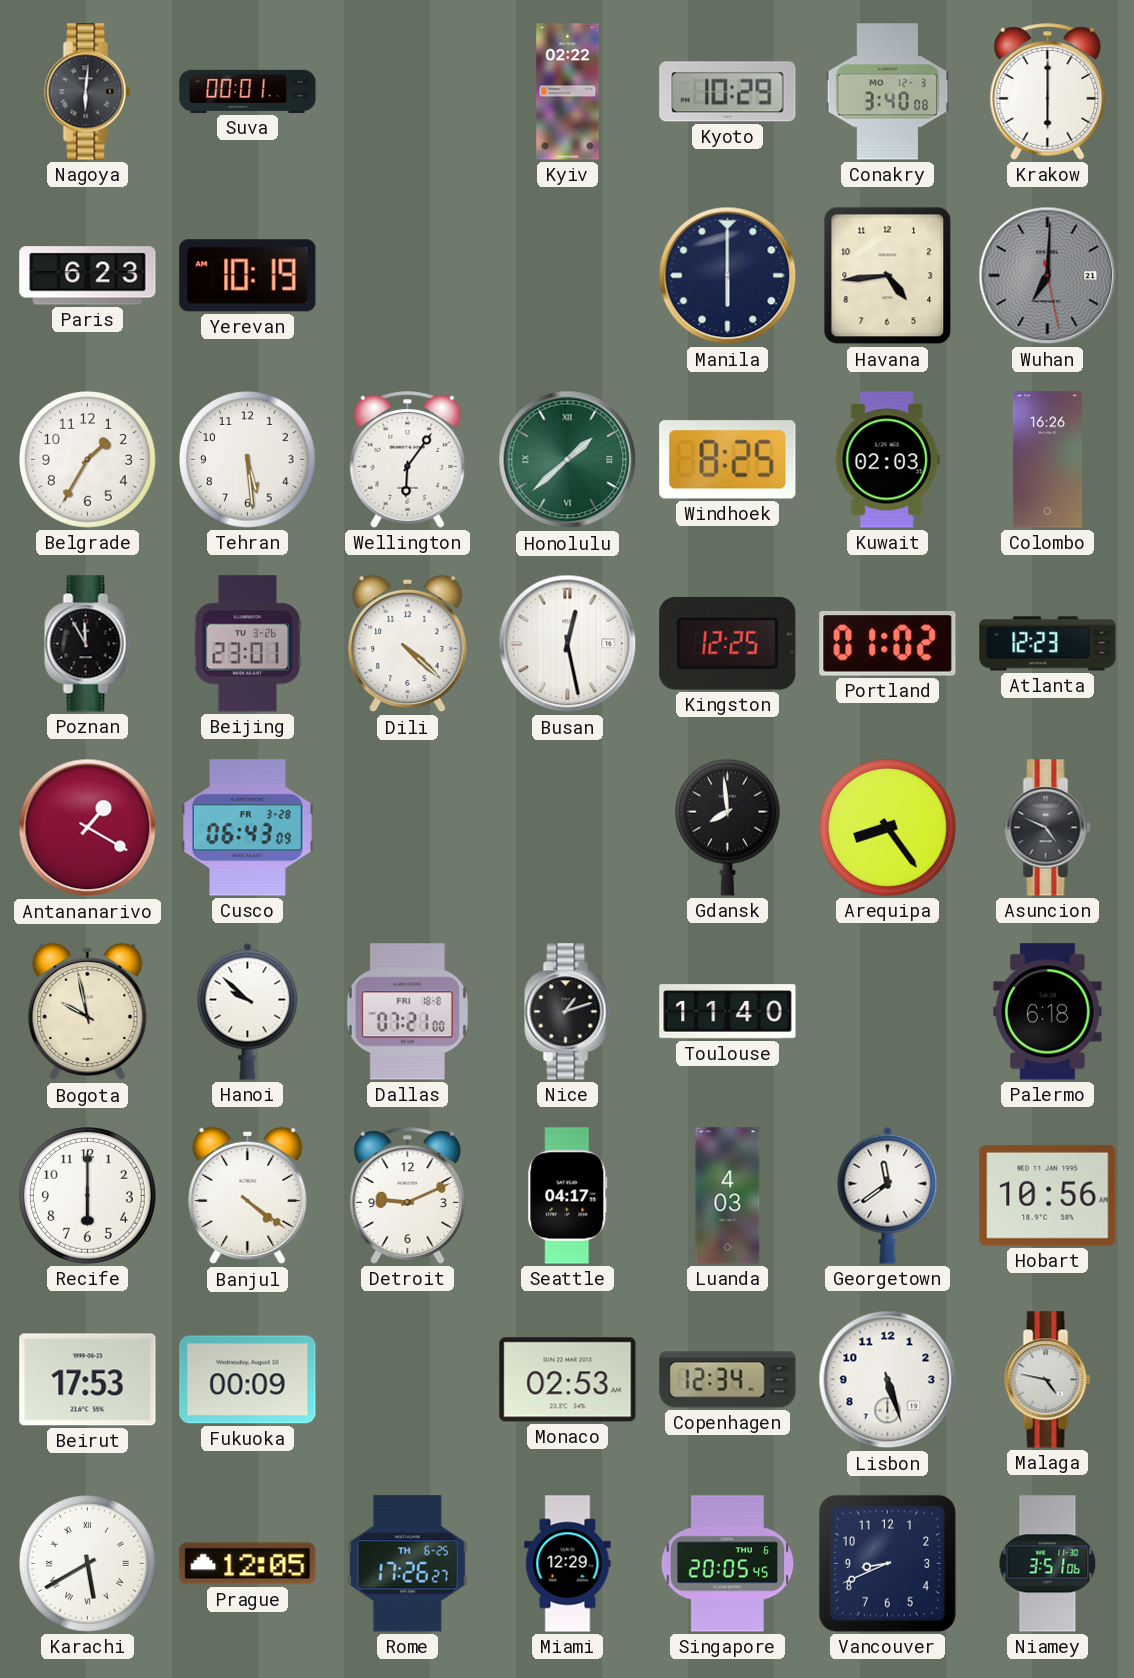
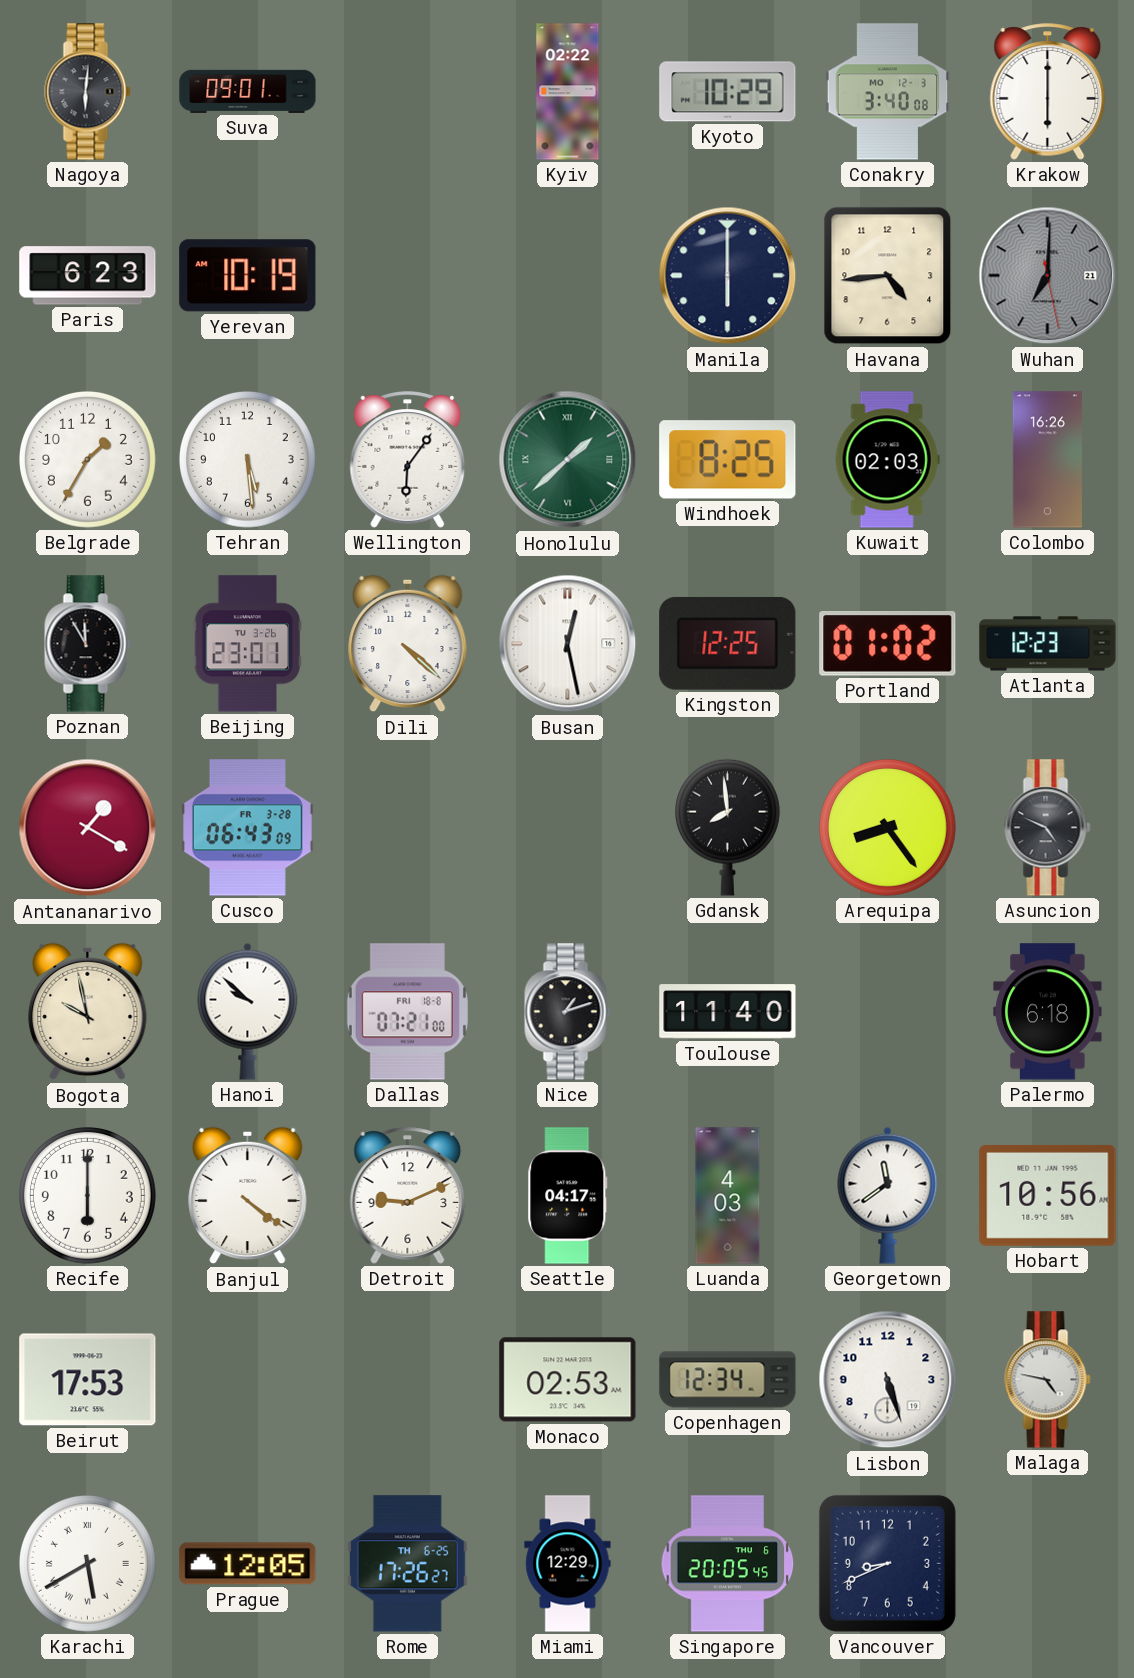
Suva: 00:01 -> 09:01 (248, 91)
Fukuoka: 00:09 -> none (248, 1380)
Niamey: 3:51 -> none (1048, 1564)
